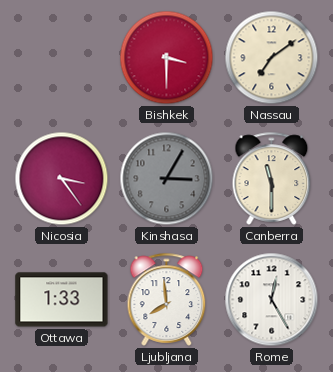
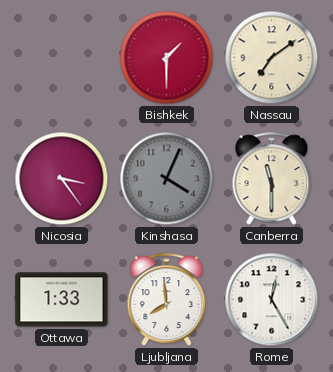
Bishkek: 3:30 -> 1:30 (167, 58)
Kinshasa: 3:05 -> 4:04 (167, 179)
